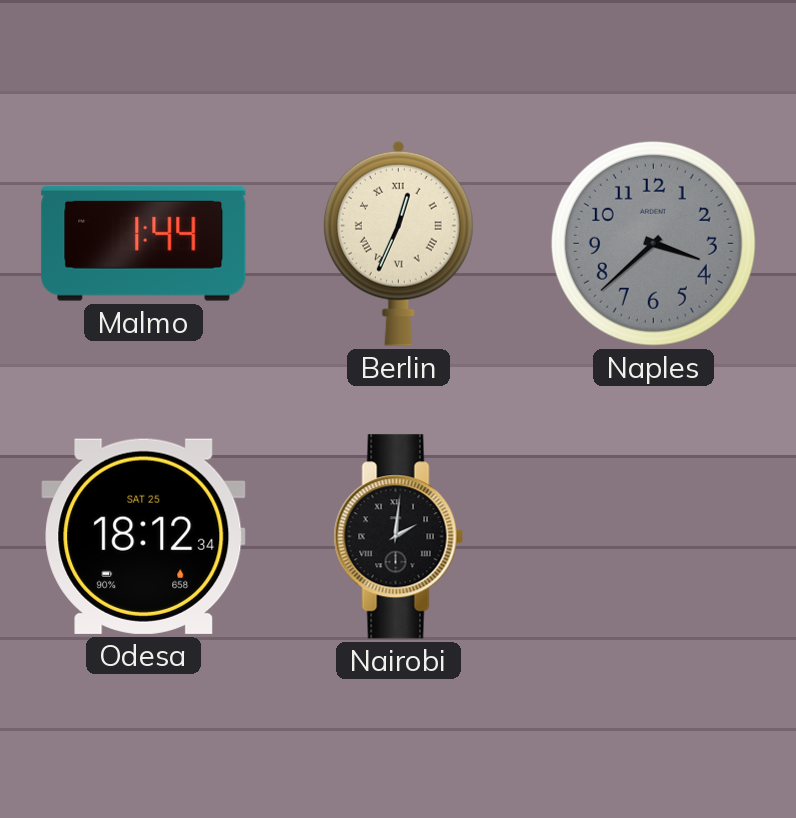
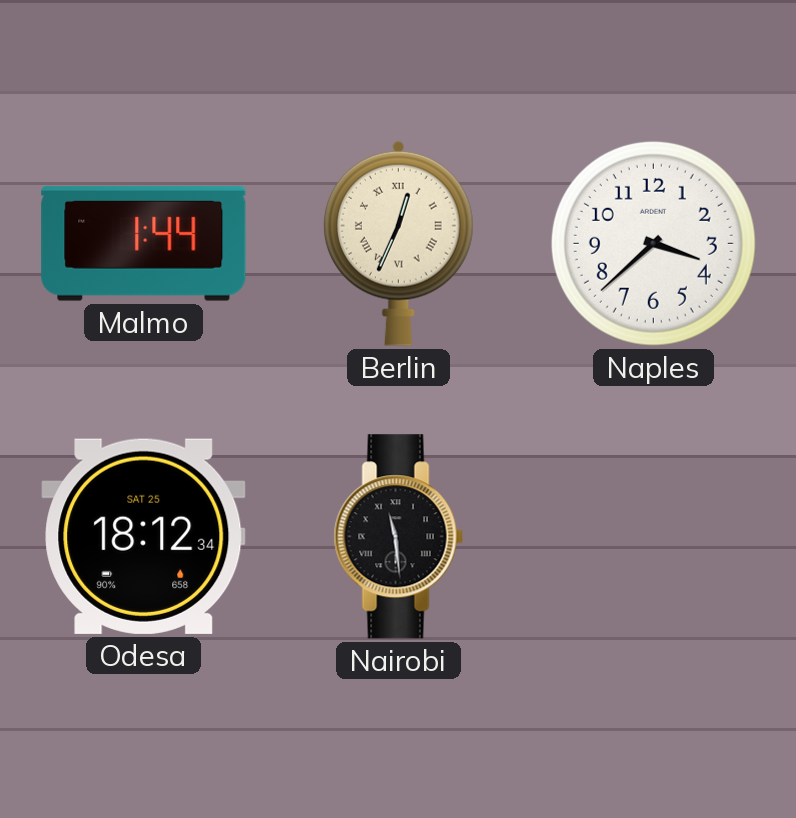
Naples dial: grey -> white (653, 243)
Nairobi: 2:01 -> 11:29 (398, 537)
